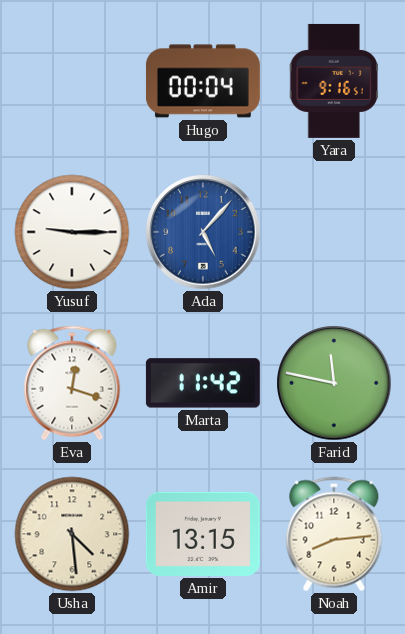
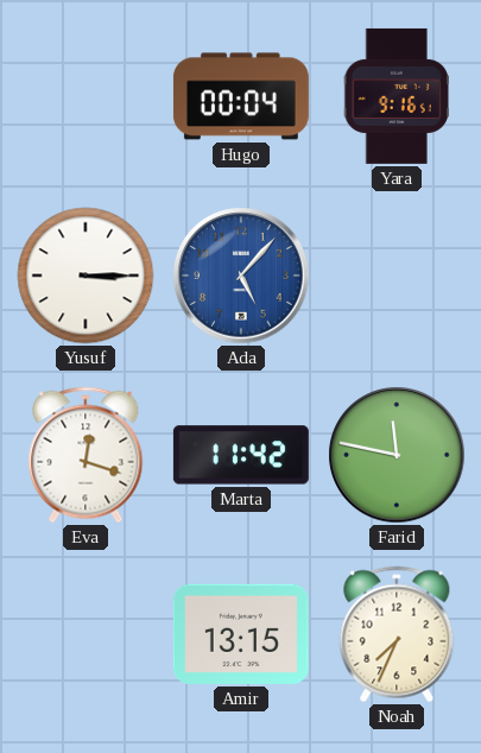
Yusuf: 9:15 -> 3:15 (86, 276)
Usha: 4:29 -> none (72, 534)
Noah: 8:14 -> 7:34 (397, 634)
